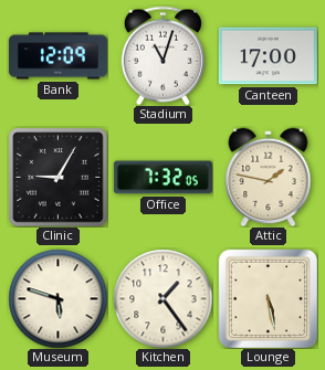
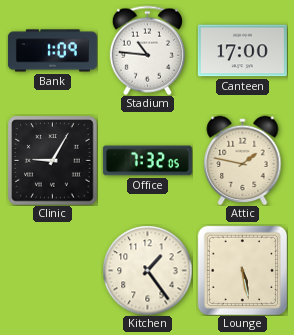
Bank: 12:09 -> 1:09 (52, 51)
Stadium: 11:03 -> 10:46 (147, 50)
Museum: 5:48 -> none (57, 298)
